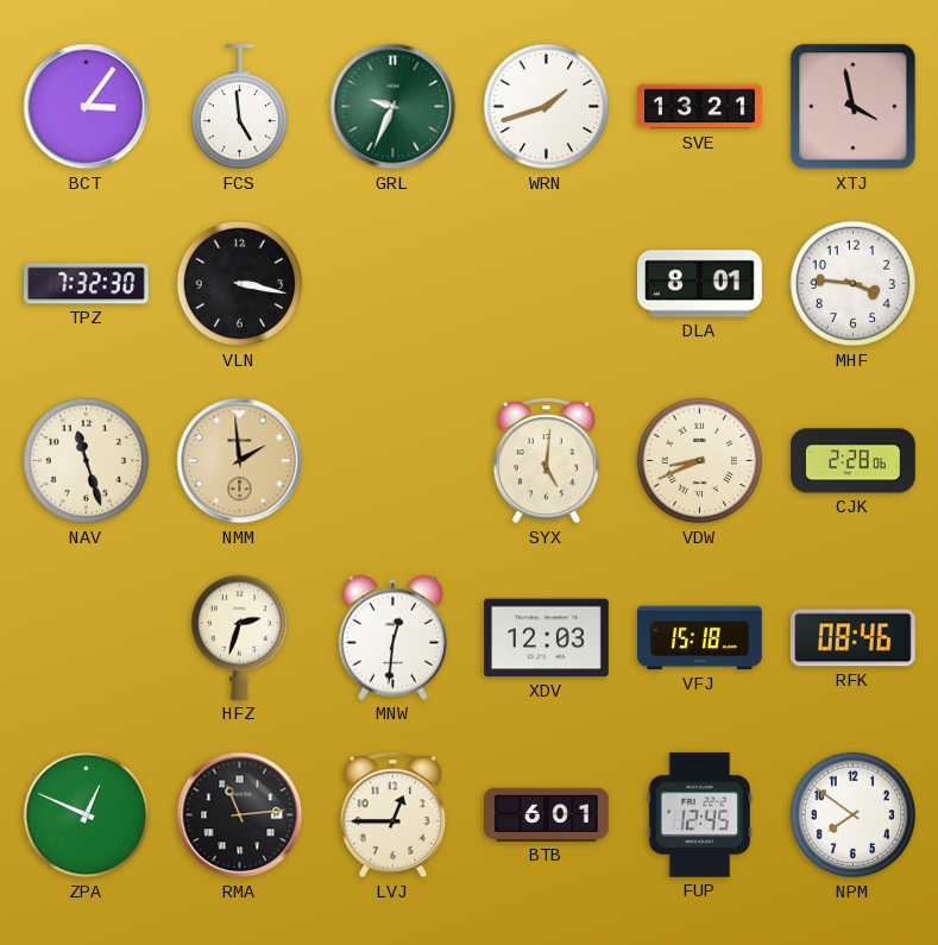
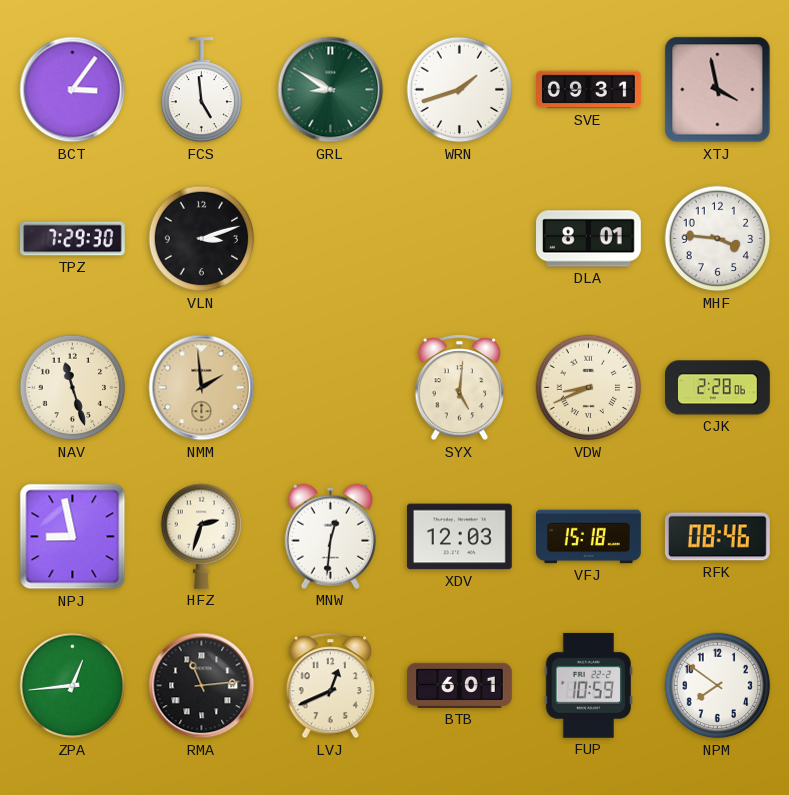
GRL: 9:34 -> 8:50 (331, 90)
SVE: 13:21 -> 09:31 (589, 90)
TPZ: 7:32 -> 7:29 (73, 239)
VLN: 3:17 -> 3:12 (202, 239)
NPJ: none -> 8:58 (73, 537)
ZPA: 12:49 -> 12:44 (73, 686)
LVJ: 12:45 -> 12:41 (331, 686)
FUP: 12:45 -> 10:59 (588, 685)
